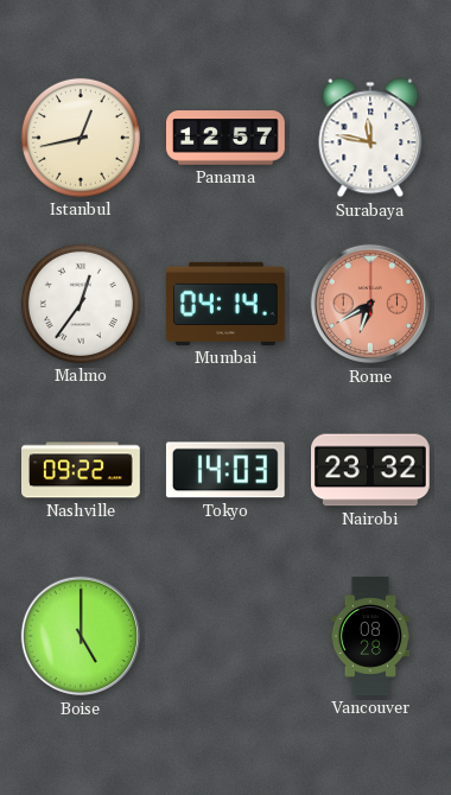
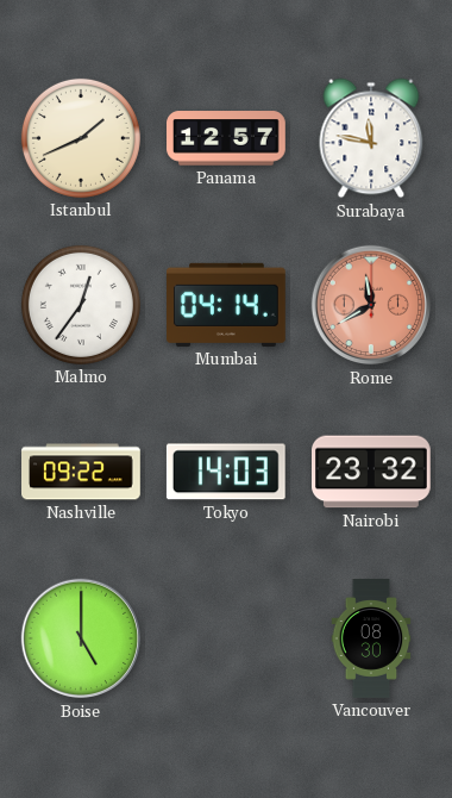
Istanbul: 12:43 -> 1:41 (81, 138)
Rome: 6:40 -> 11:40 (371, 305)
Vancouver: 08:28 -> 08:30 (371, 638)
